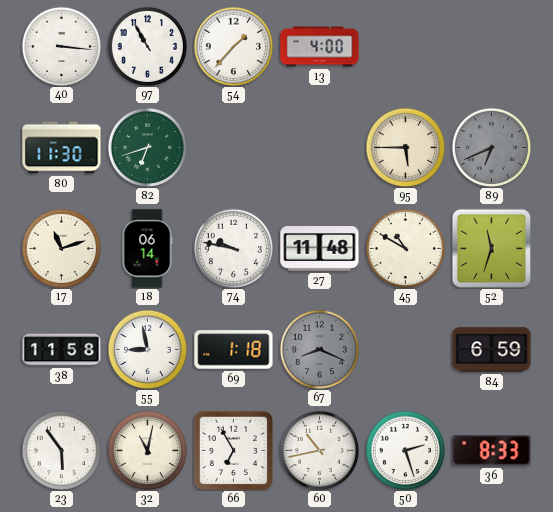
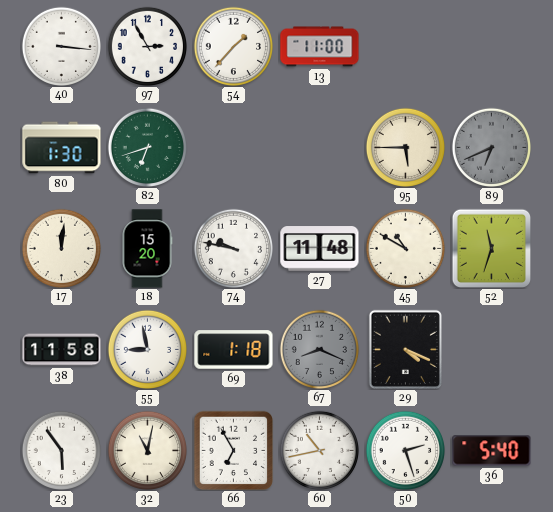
97: 10:55 -> 2:55 (147, 46)
13: 4:00 -> 11:00 (320, 47)
80: 11:30 -> 1:30 (62, 148)
17: 11:12 -> 12:01 (61, 248)
18: 06:14 -> 15:20 (147, 249)
29: none -> 4:19 (405, 349)
84: 6:59 -> none (492, 350)
36: 8:33 -> 5:40 (492, 451)
